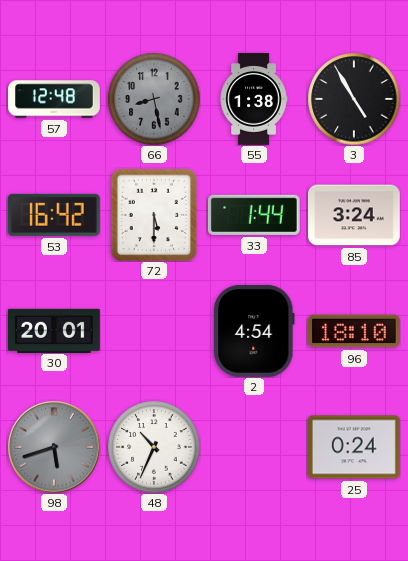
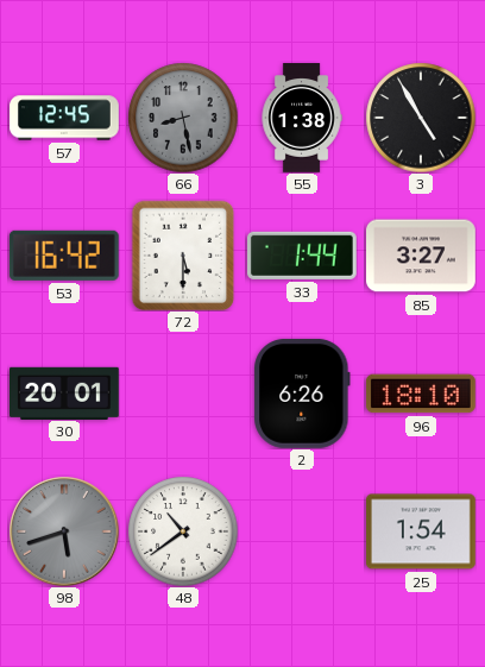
57: 12:48 -> 12:45 (64, 118)
85: 3:24 -> 3:27 (422, 256)
2: 4:54 -> 6:26 (302, 394)
48: 10:34 -> 10:39 (183, 531)
25: 0:24 -> 1:54 (422, 531)
